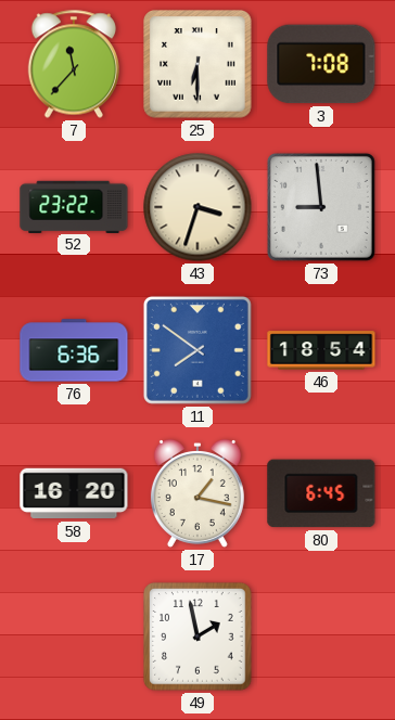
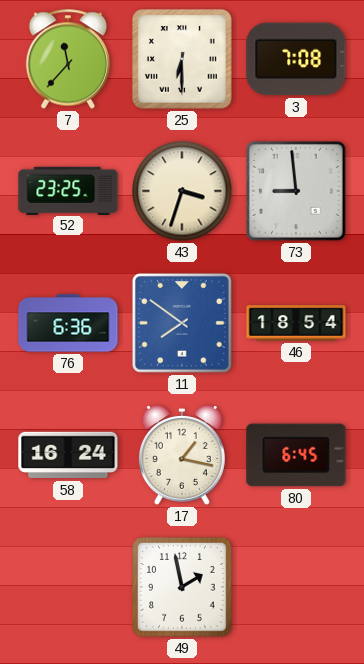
52: 23:22 -> 23:25 (68, 190)
58: 16:20 -> 16:24 (68, 455)
